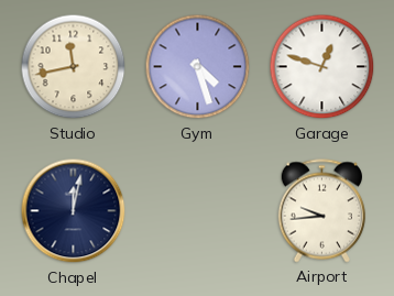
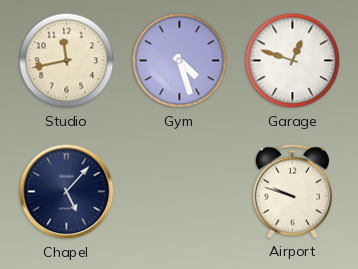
Chapel: 12:02 -> 5:07 (67, 192)
Airport: 9:44 -> 9:48 (292, 192)
